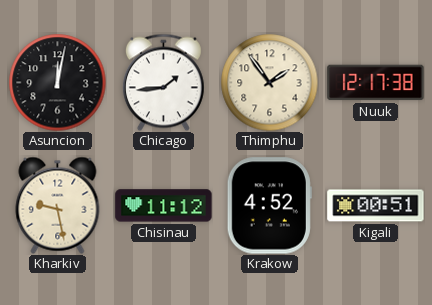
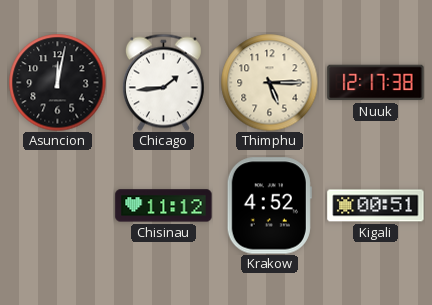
Thimphu: 1:54 -> 5:15 (269, 82)
Kharkiv: 9:28 -> none (58, 205)
